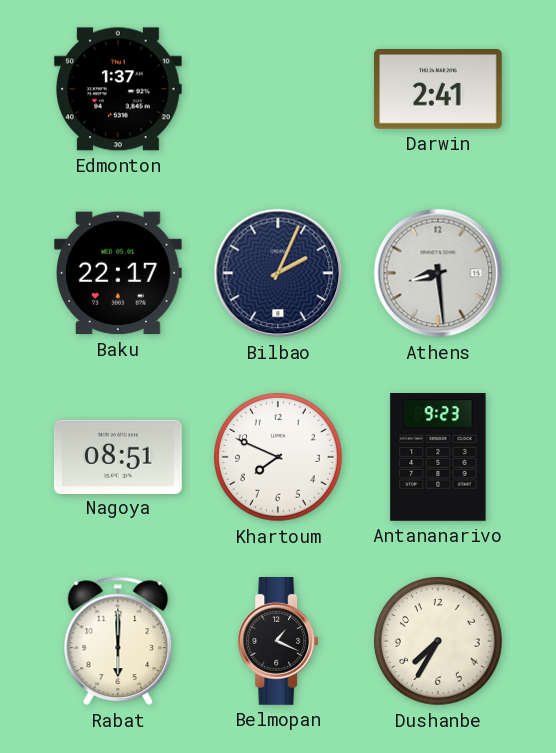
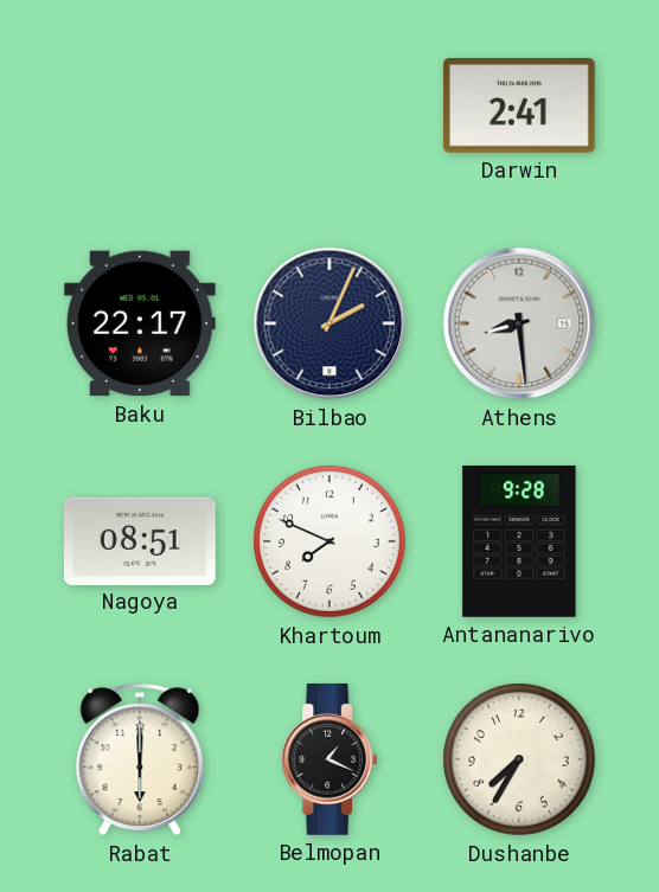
Edmonton: 1:37 -> none (118, 89)
Antananarivo: 9:23 -> 9:28 (519, 543)
